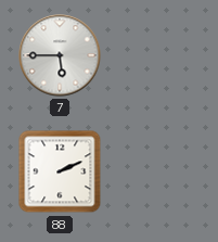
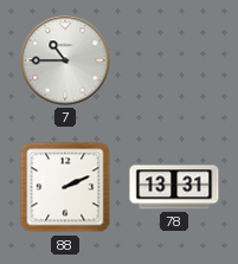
7: 5:45 -> 10:45 (65, 60)
78: none -> 13:31 (174, 187)
